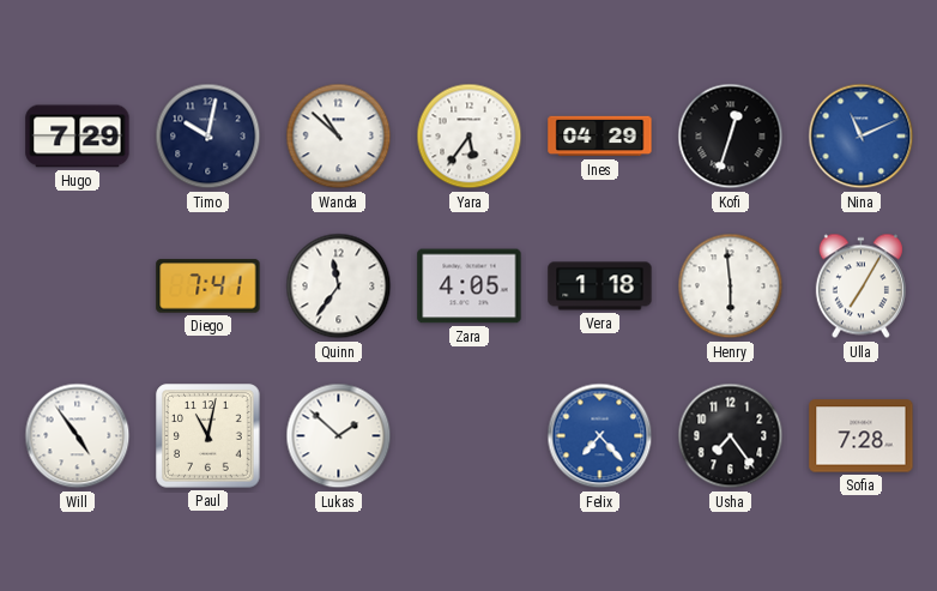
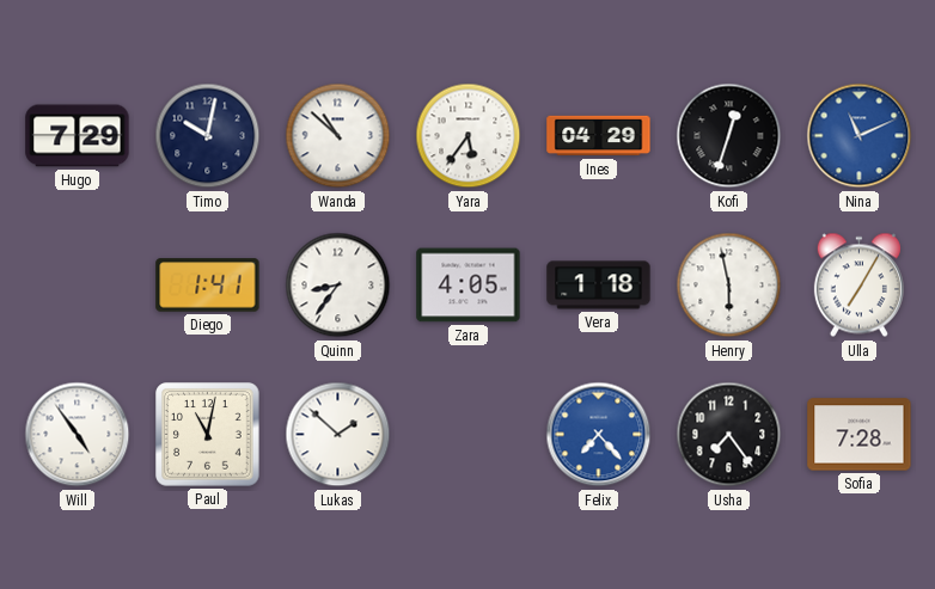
Diego: 7:41 -> 1:41 (208, 286)
Quinn: 11:36 -> 8:36 (338, 286)
Henry: 5:59 -> 5:58 (729, 286)
